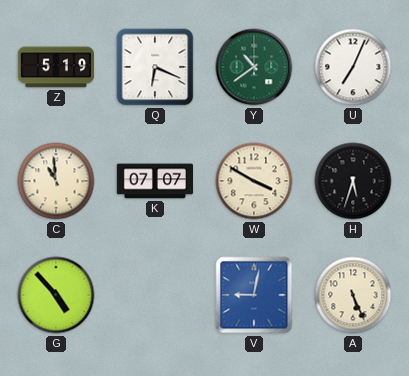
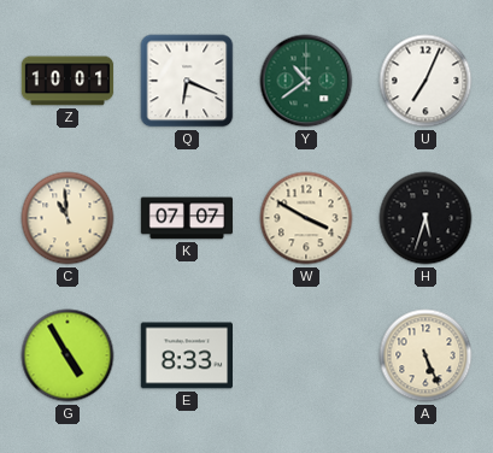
Z: 5:19 -> 10:01 (68, 81)
G: 4:53 -> 4:55 (68, 355)
E: none -> 8:33 (186, 355)
V: 9:02 -> none (254, 295)
